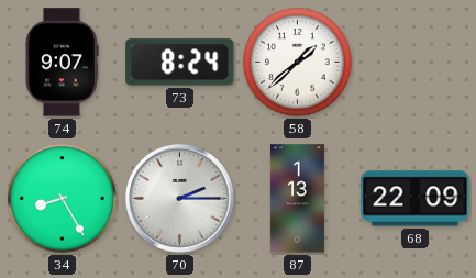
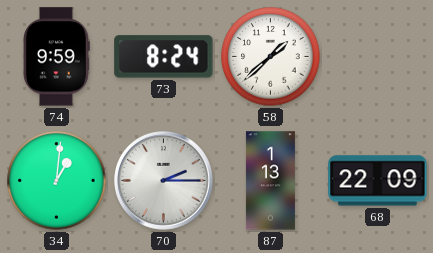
74: 9:07 -> 9:59 (56, 57)
34: 8:25 -> 1:01 (57, 181)
